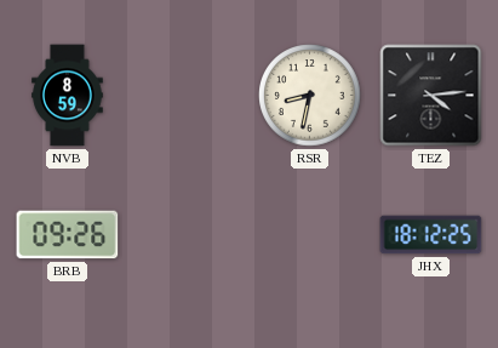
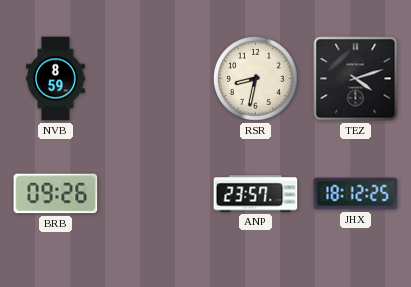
TEZ: 4:14 -> 4:12 (356, 79)
ANP: none -> 23:57 (256, 194)
